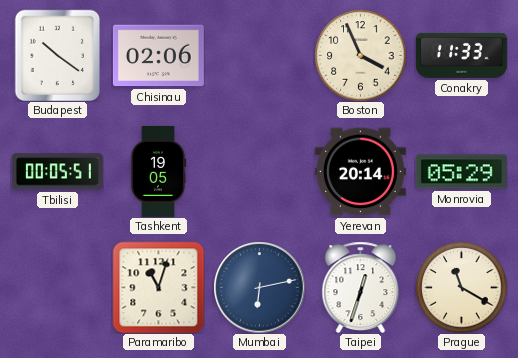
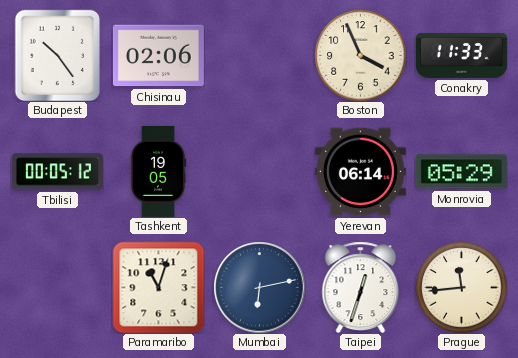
Budapest: 10:21 -> 10:24 (58, 55)
Tbilisi: 00:05:51 -> 00:05:12 (57, 172)
Yerevan: 20:14 -> 06:14 (360, 172)
Prague: 11:20 -> 11:44 (461, 287)
